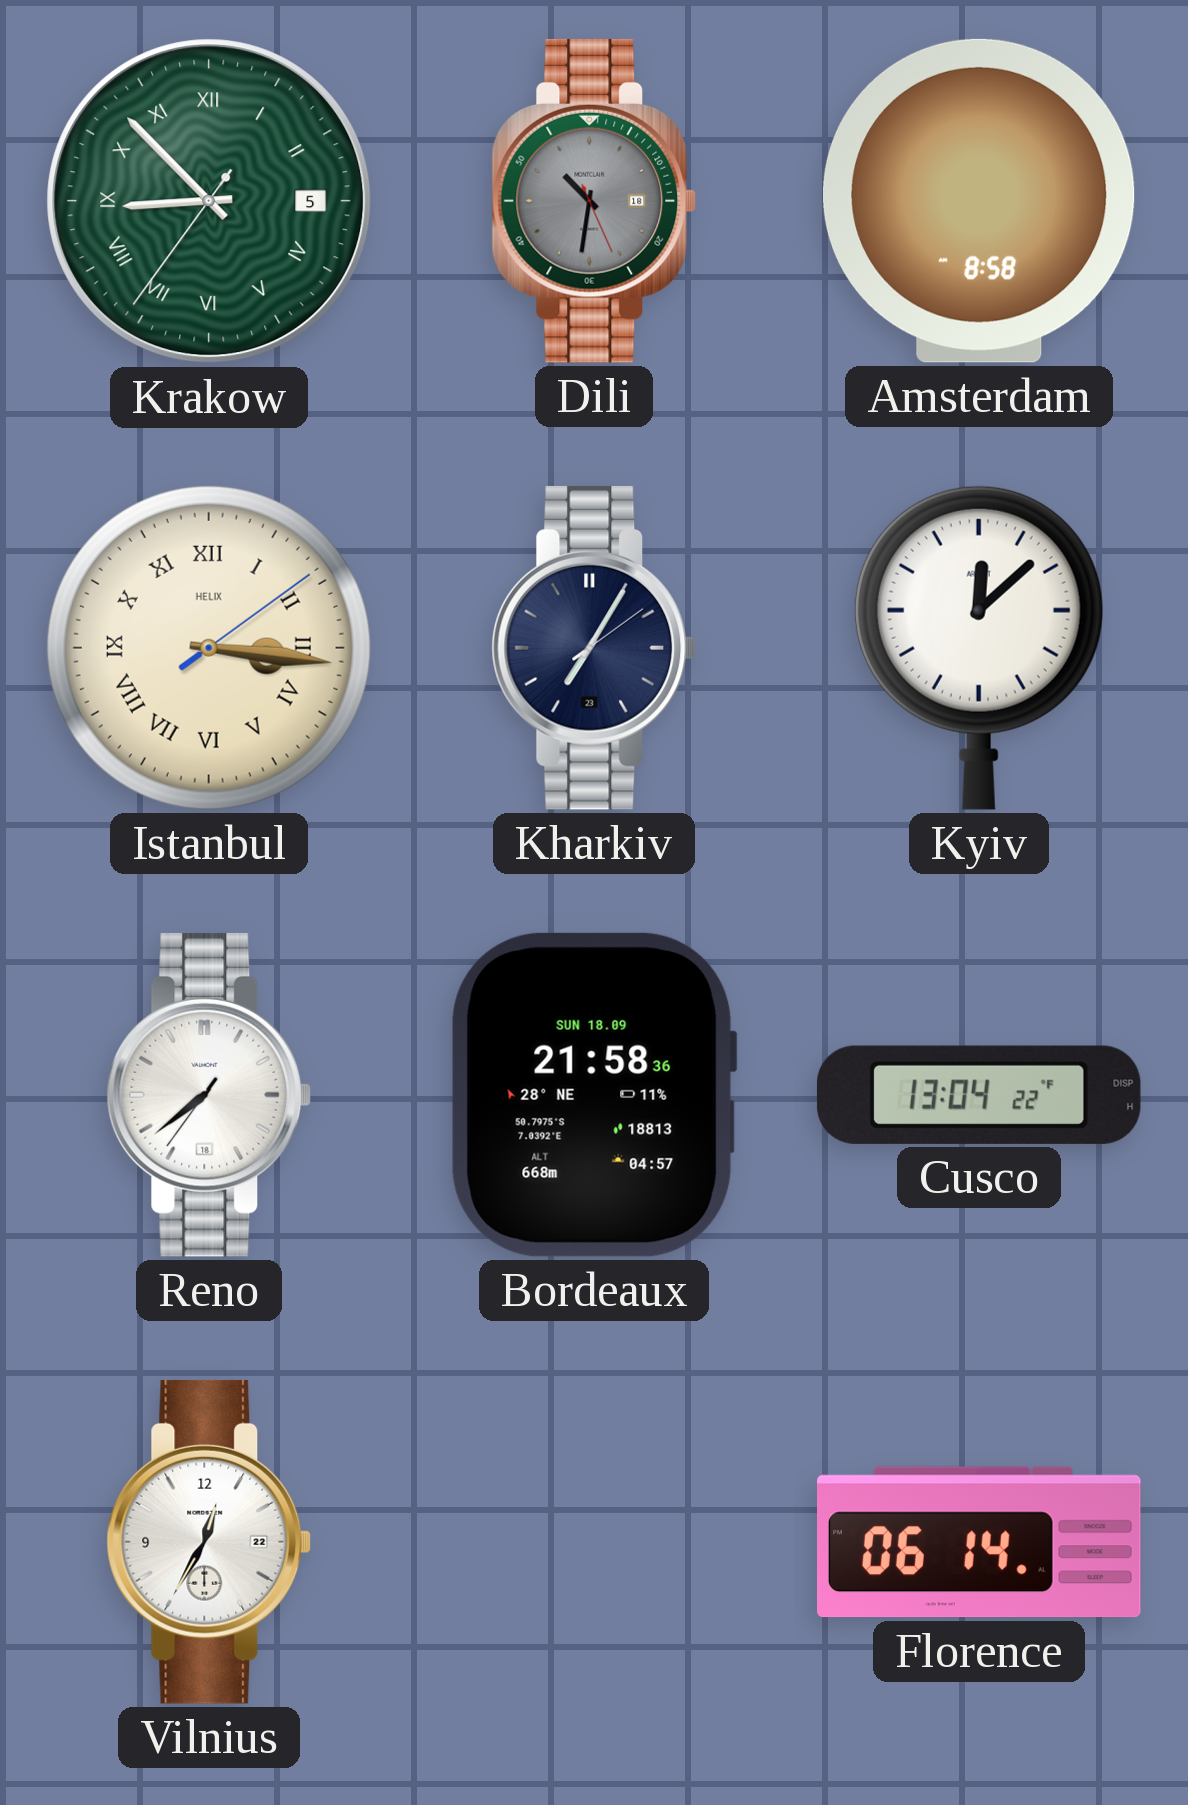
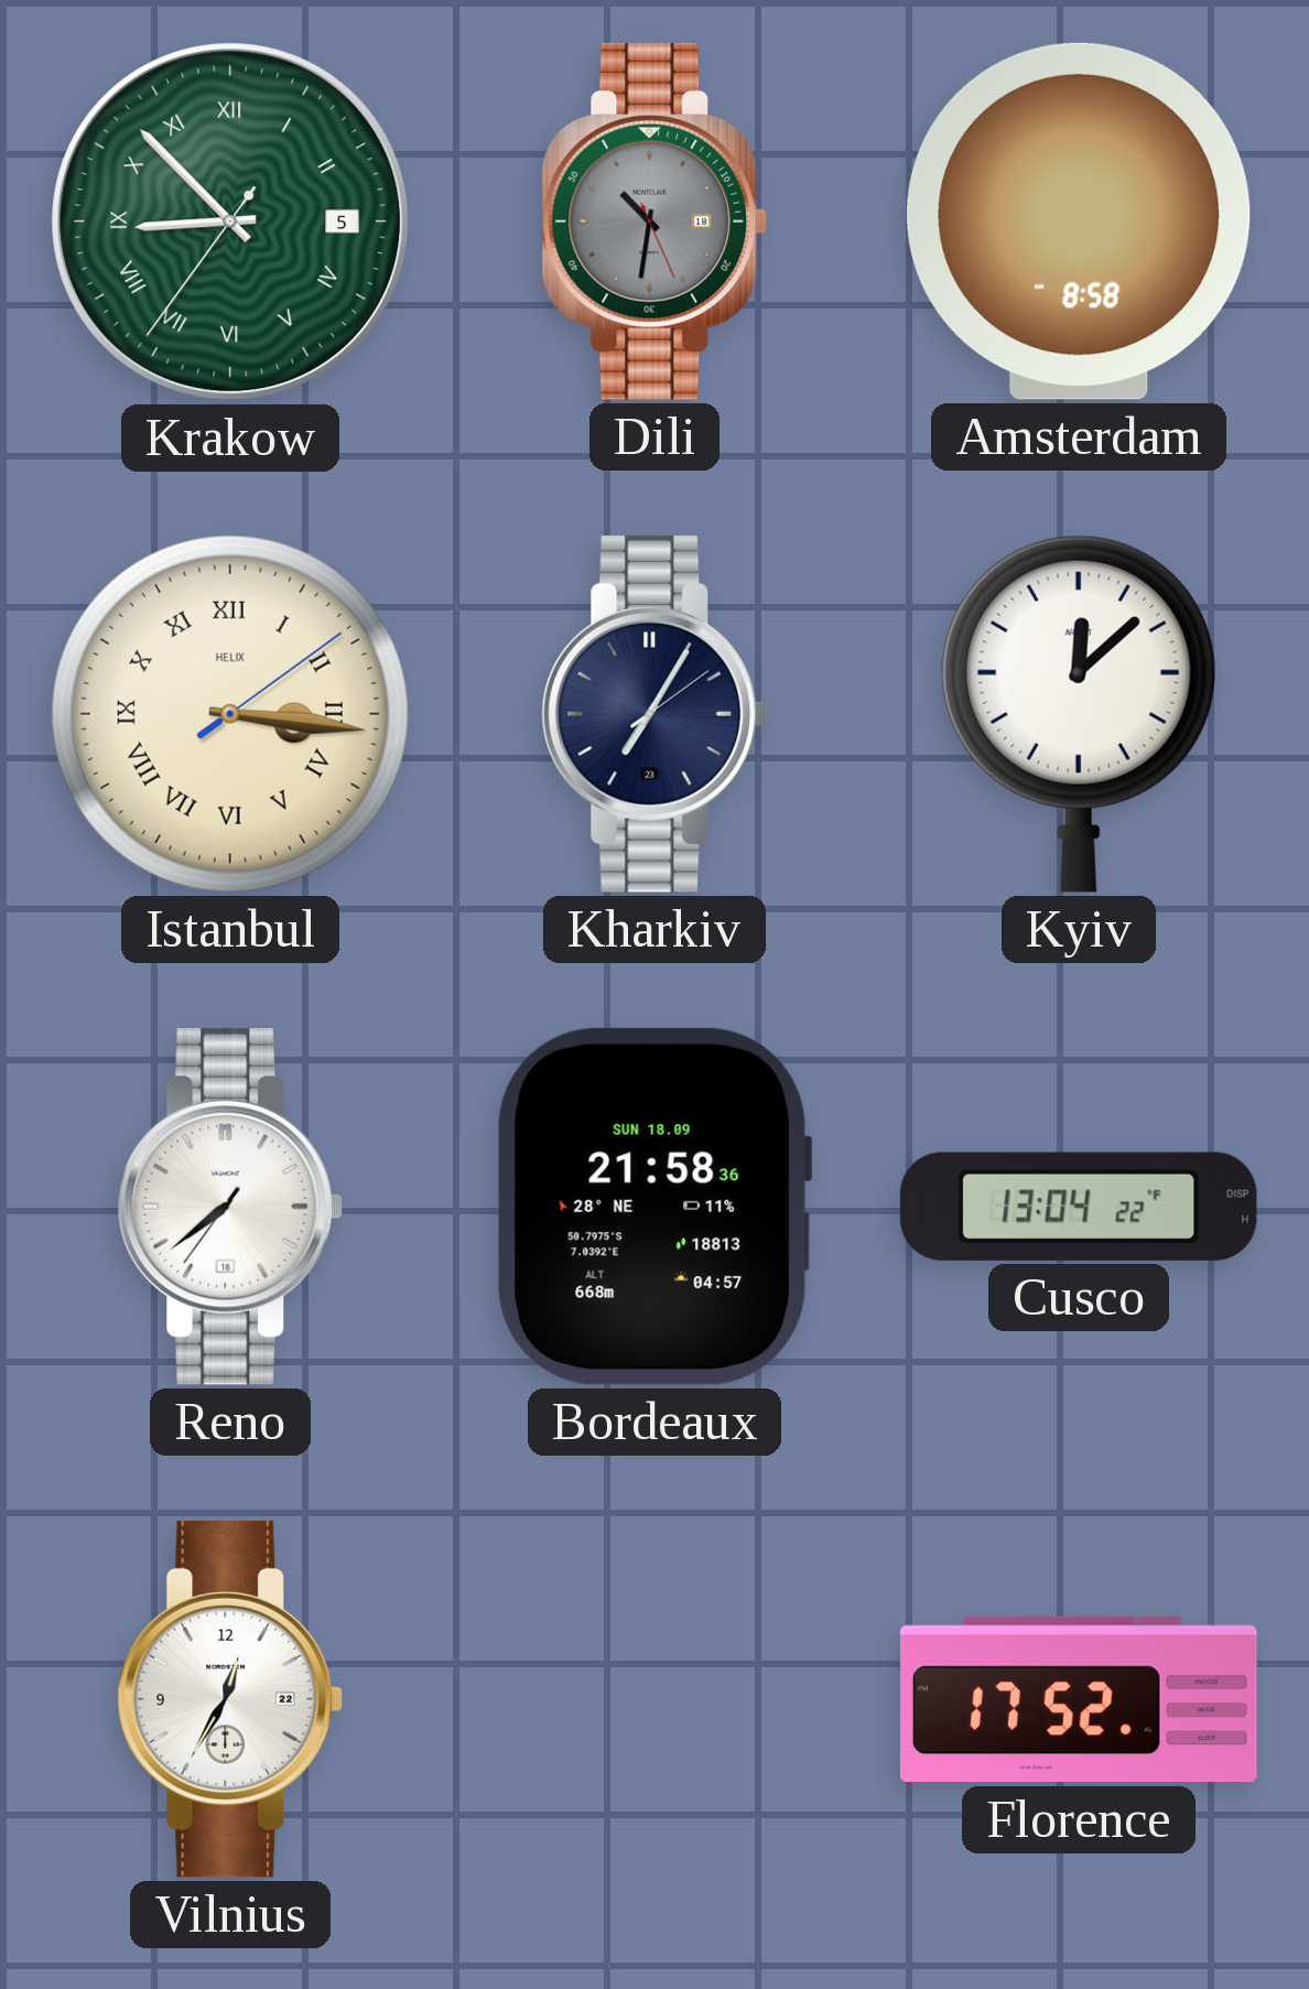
Florence: 06:14 -> 17:52 (1080, 1699)
